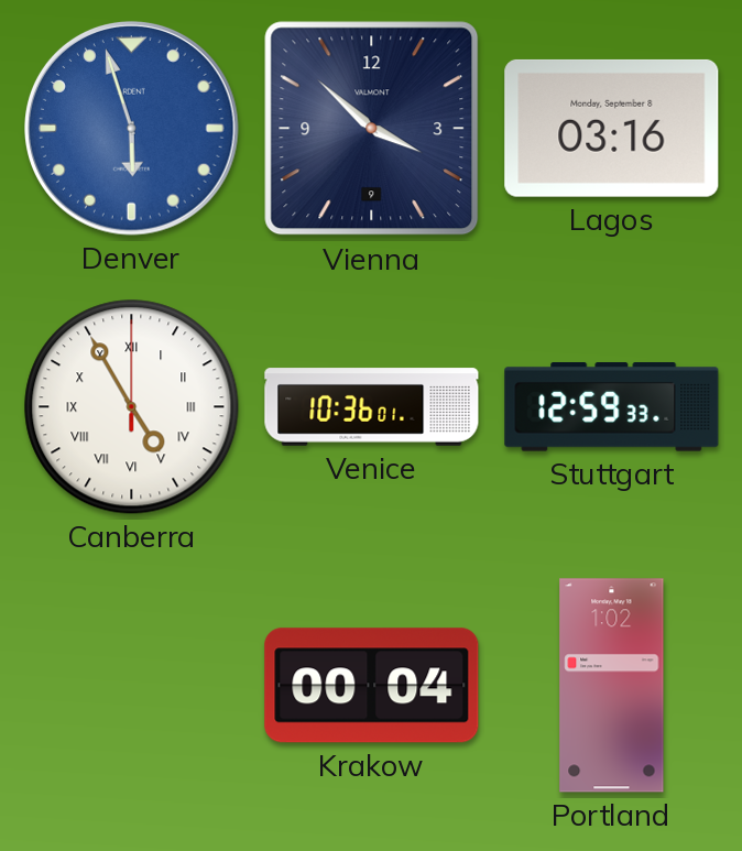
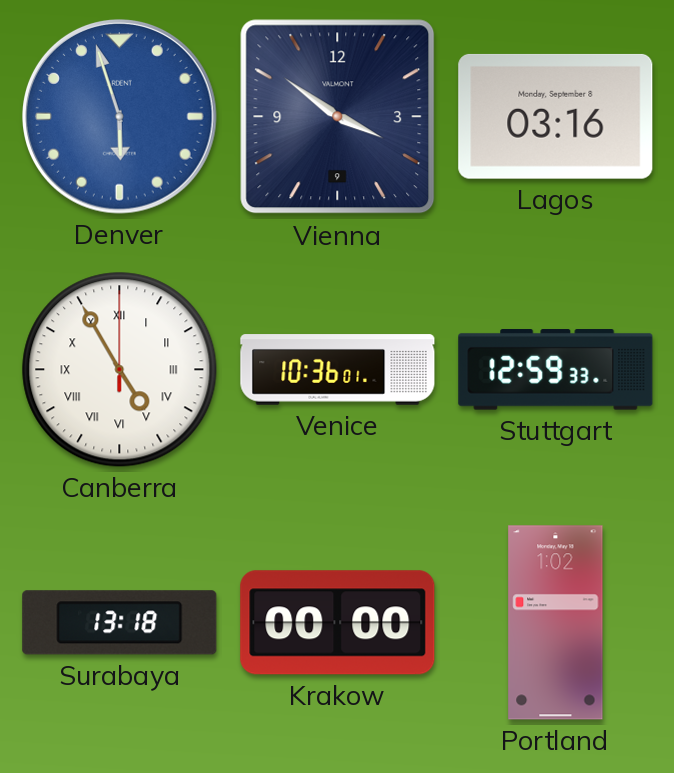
Vienna: 3:52 -> 3:51 (338, 117)
Surabaya: none -> 13:18 (120, 623)
Krakow: 00:04 -> 00:00 (338, 623)
